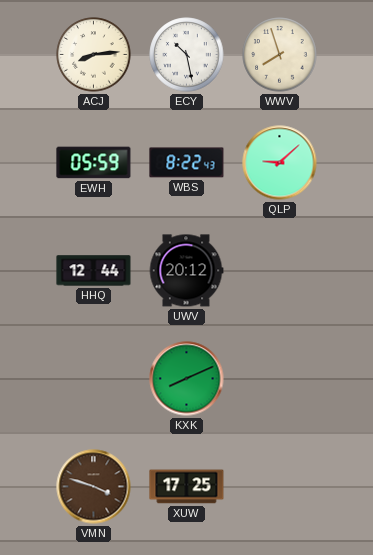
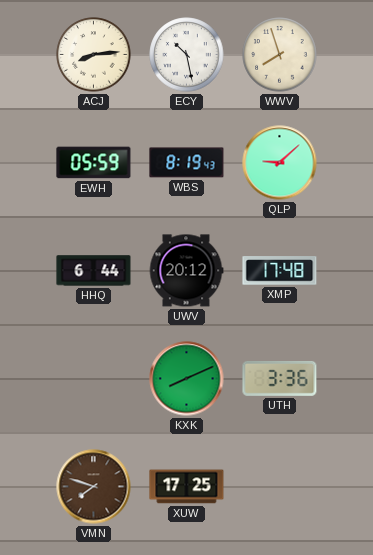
WBS: 8:22 -> 8:19 (187, 163)
HHQ: 12:44 -> 6:44 (94, 271)
XMP: none -> 17:48 (280, 271)
UTH: none -> 3:36 (280, 378)
VMN: 3:48 -> 7:48 (94, 487)
